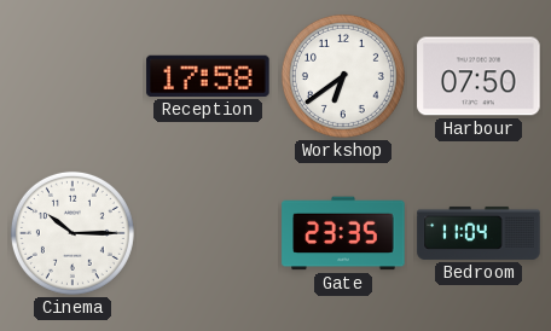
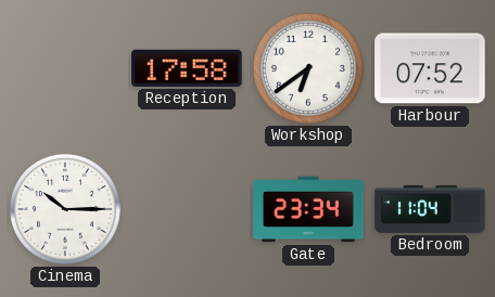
Harbour: 07:50 -> 07:52 (430, 68)
Gate: 23:35 -> 23:34 (308, 209)
